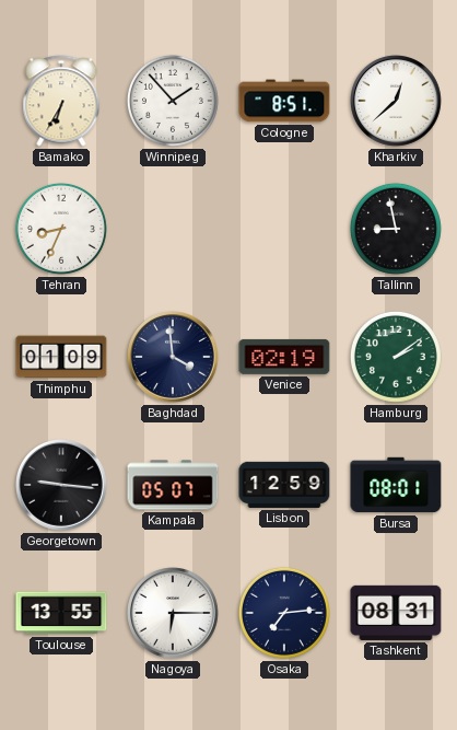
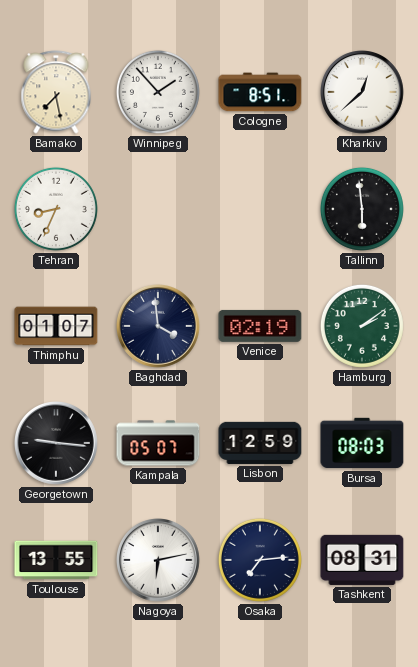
Bamako: 6:35 -> 7:28 (56, 92)
Tallinn: 8:58 -> 5:59 (362, 209)
Thimphu: 01:09 -> 01:07 (56, 326)
Bursa: 08:01 -> 08:03 (362, 443)
Nagoya: 6:15 -> 6:13 (159, 561)
